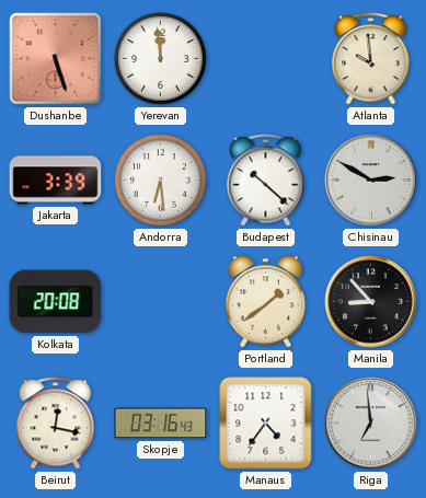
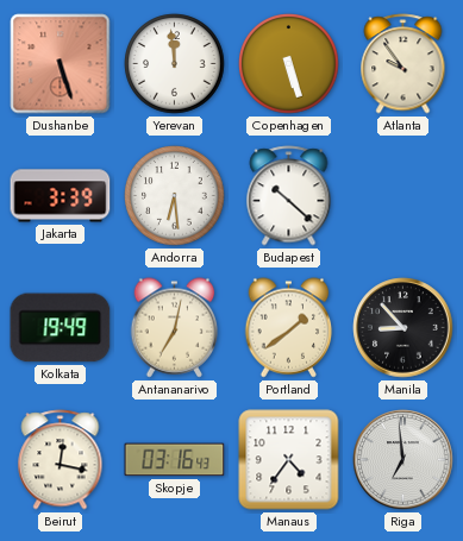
Copenhagen: none -> 5:27 (289, 64)
Atlanta: 9:59 -> 9:54 (403, 64)
Chisinau: 2:50 -> none (371, 181)
Kolkata: 20:08 -> 19:49 (61, 328)
Antananarivo: none -> 7:02 (175, 328)
